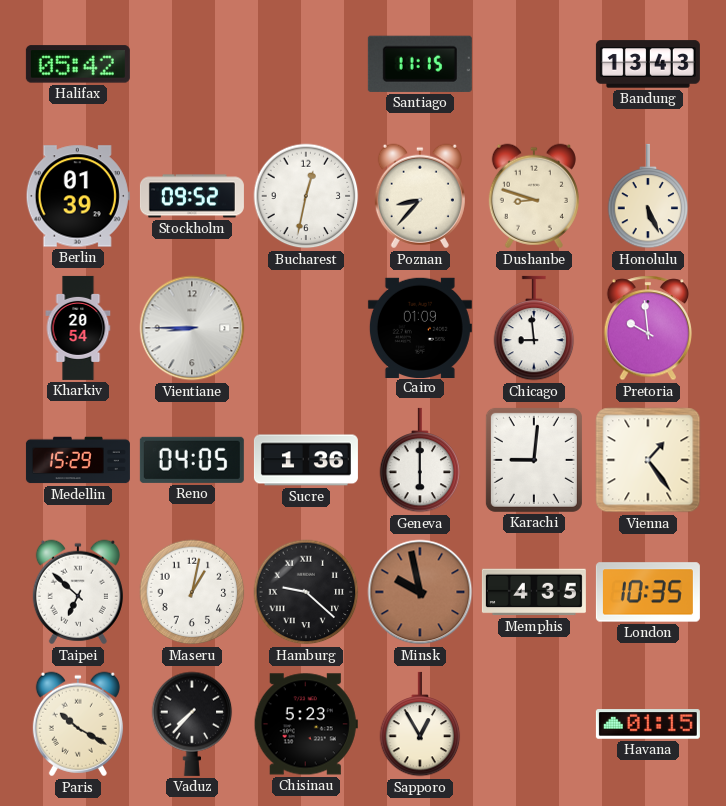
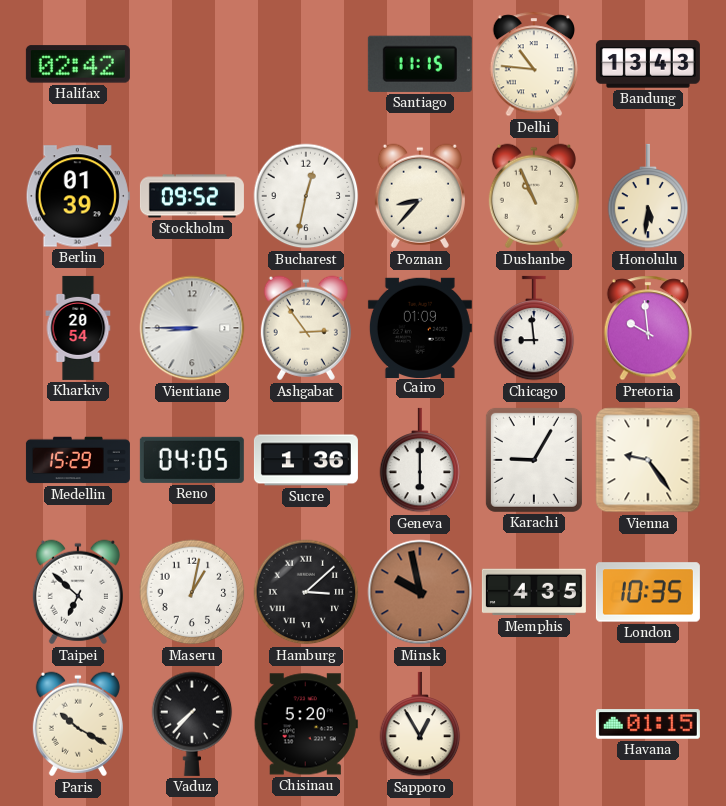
Halifax: 05:42 -> 02:42 (78, 64)
Delhi: none -> 10:46 (534, 64)
Dushanbe: 8:48 -> 10:56 (534, 196)
Honolulu: 5:26 -> 5:31 (648, 196)
Ashgabat: none -> 2:54 (306, 328)
Karachi: 9:01 -> 9:05 (534, 460)
Vienna: 1:24 -> 9:24 (648, 460)
Hamburg: 9:22 -> 3:08 (306, 592)
Chisinau: 5:23 -> 5:20 (306, 724)
